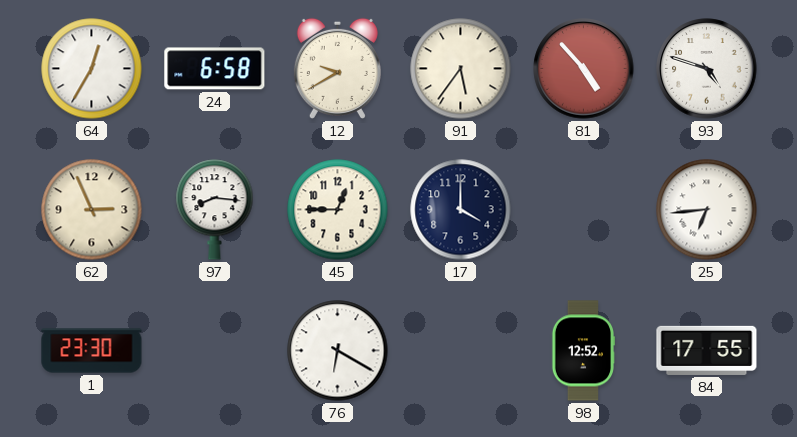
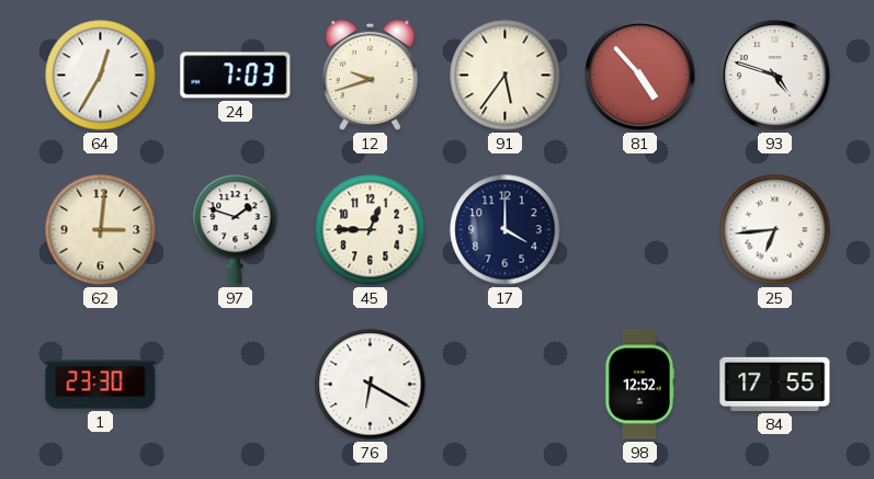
24: 6:58 -> 7:03 (236, 76)
12: 9:40 -> 9:42 (370, 75)
62: 2:56 -> 3:01 (101, 230)
97: 8:16 -> 1:48 (236, 230)
